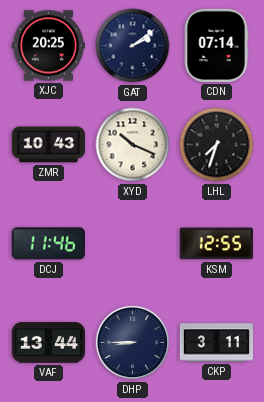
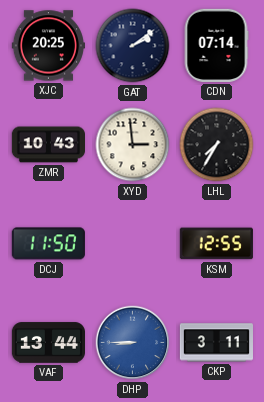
XYD: 10:19 -> 2:59 (133, 145)
LHL: 7:33 -> 7:35 (217, 145)
DCJ: 11:46 -> 11:50 (48, 244)
DHP dial: navy -> blue (133, 343)
